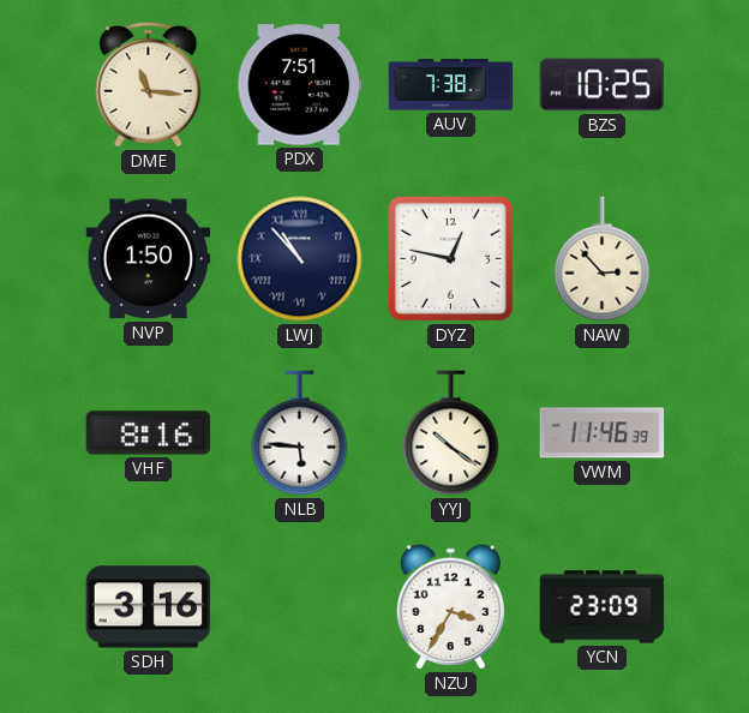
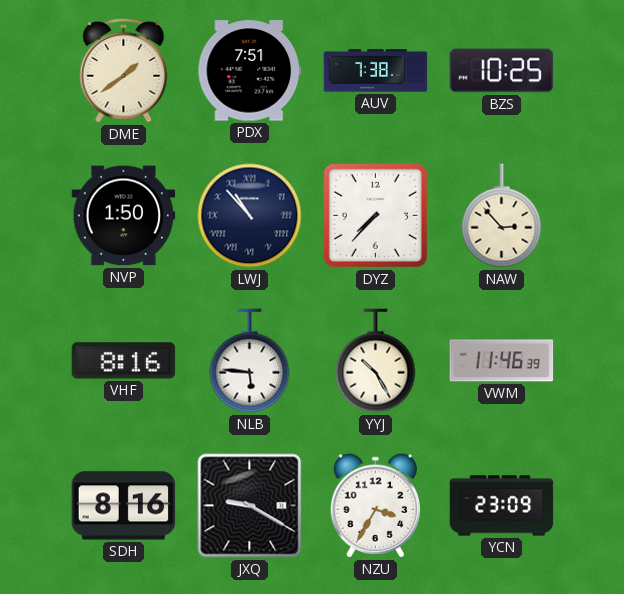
DME: 11:16 -> 1:39 (124, 70)
DYZ: 12:47 -> 7:37 (375, 215)
YYJ: 10:21 -> 10:25 (376, 361)
SDH: 3:16 -> 8:16 (124, 506)
JXQ: none -> 9:20 (250, 506)
